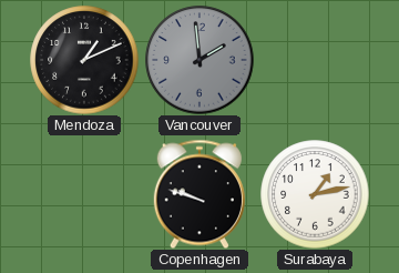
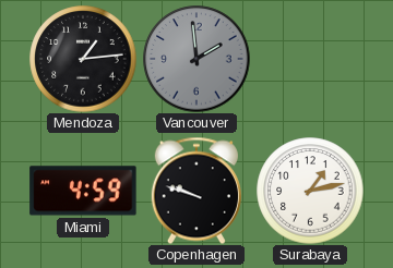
Mendoza: 1:11 -> 1:14 (83, 59)
Miami: none -> 4:59 (83, 191)
